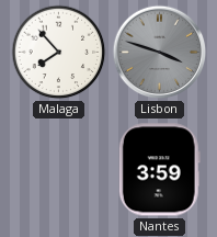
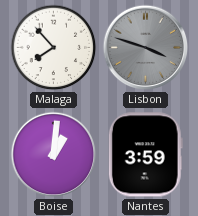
Boise: none -> 1:01 (54, 155)
